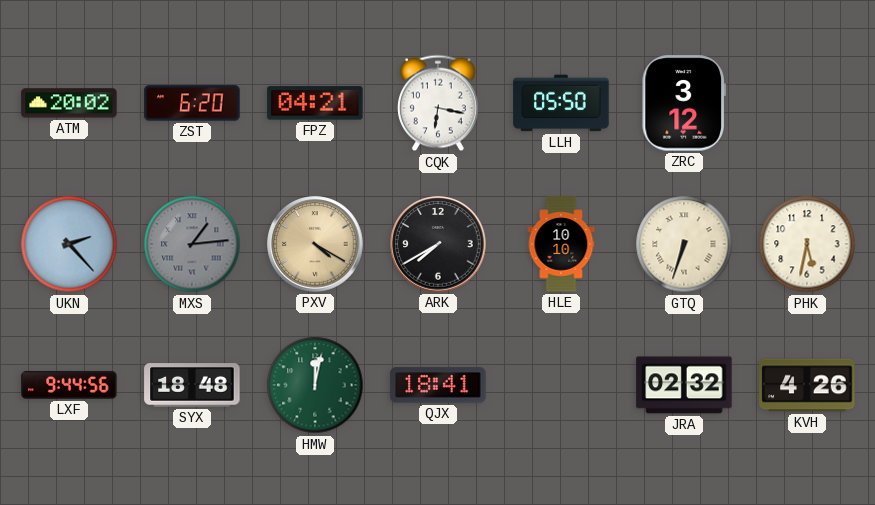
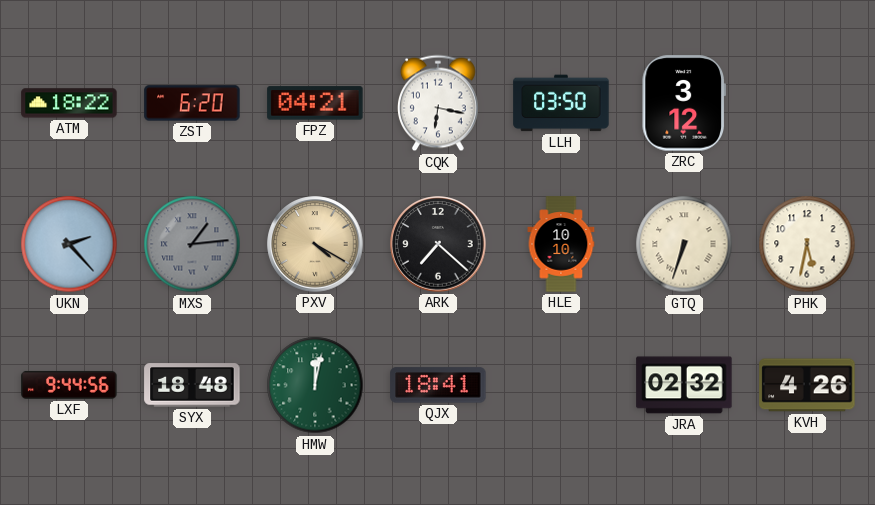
ATM: 20:02 -> 18:22 (69, 103)
LLH: 05:50 -> 03:50 (561, 103)
ARK: 7:40 -> 7:22 (438, 244)
